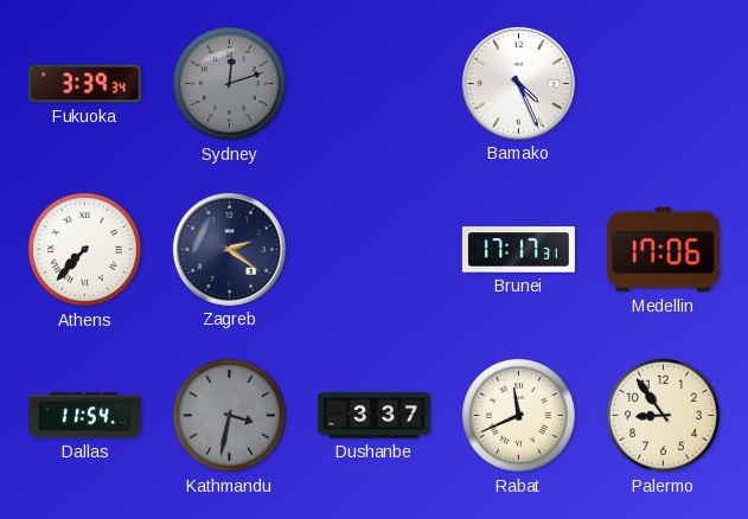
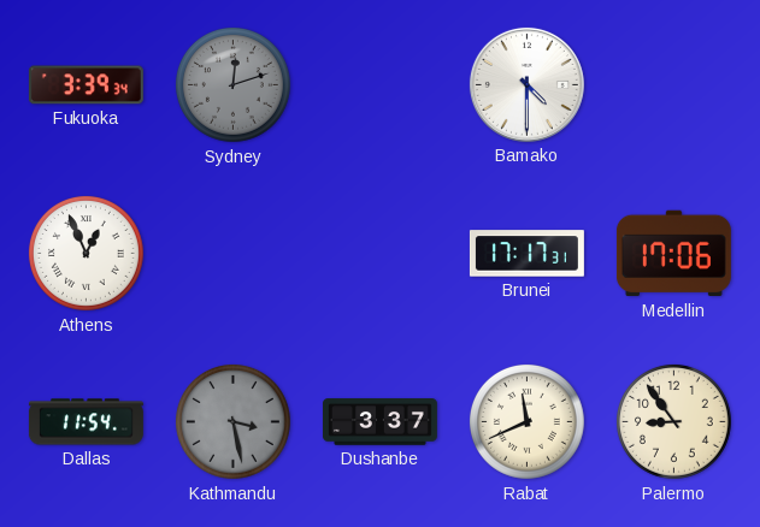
Bamako: 4:26 -> 4:30 (526, 84)
Athens: 7:37 -> 12:56 (87, 254)
Zagreb: 2:21 -> none (229, 249)
Kathmandu: 3:32 -> 3:28 (234, 422)
